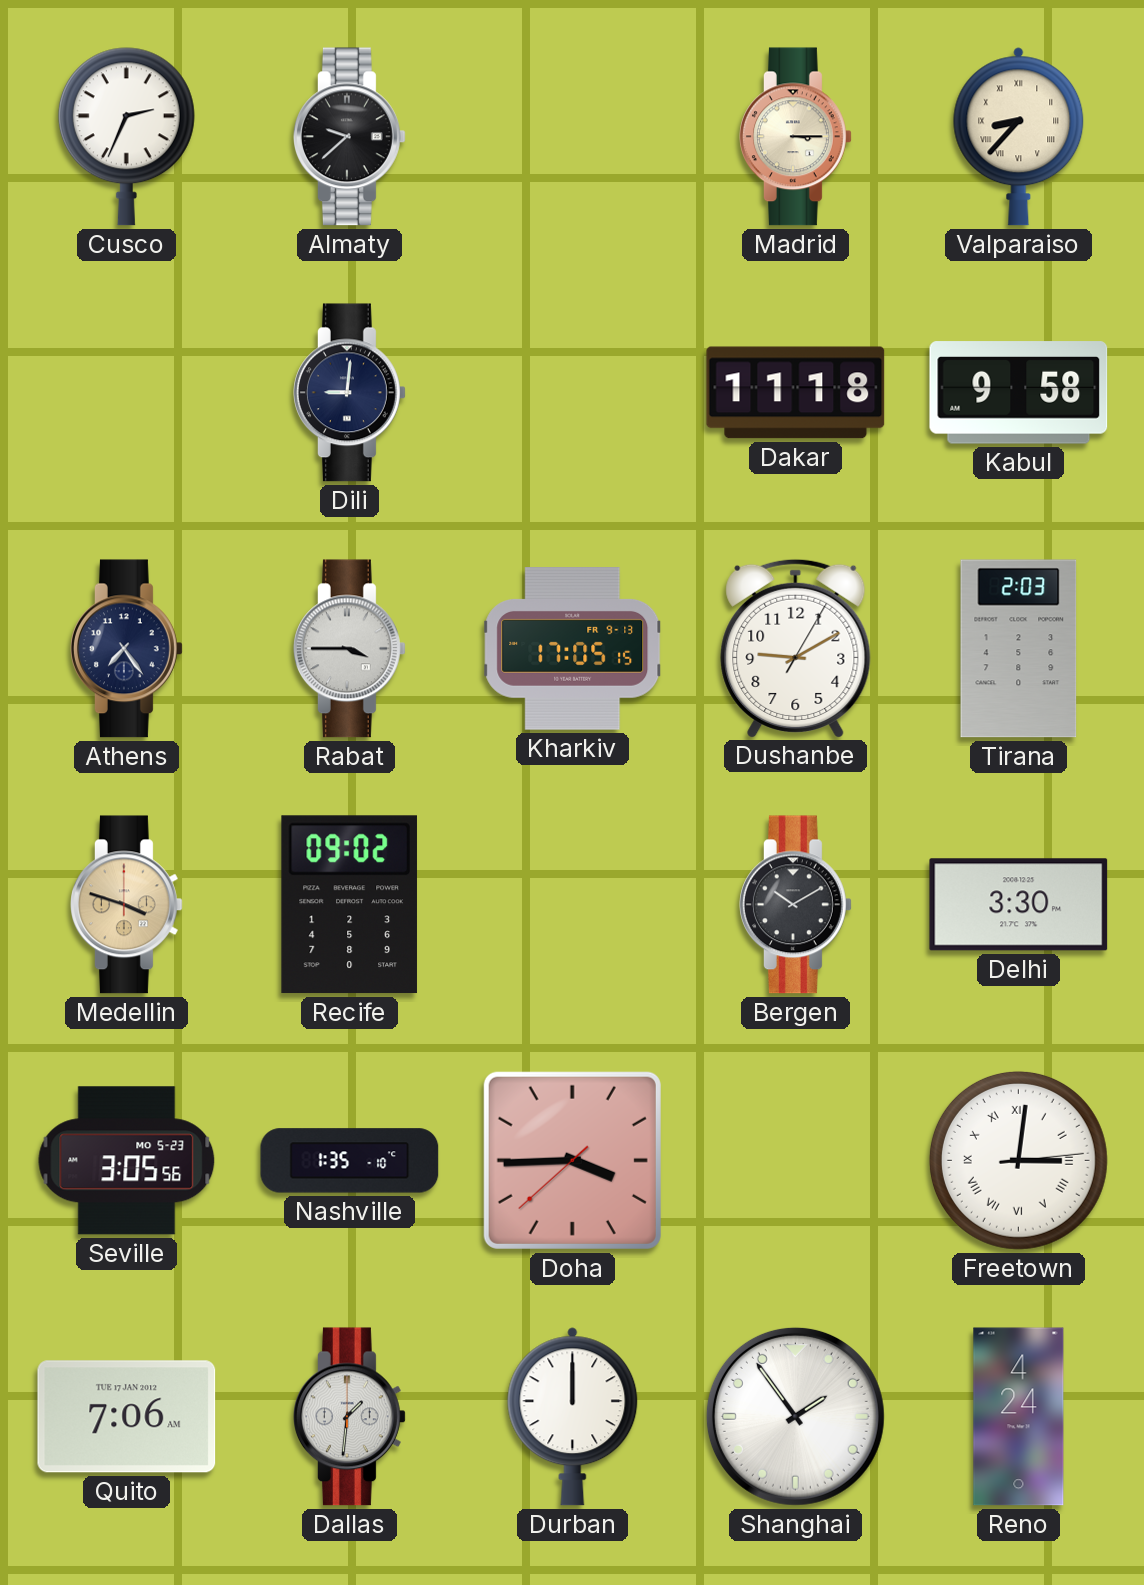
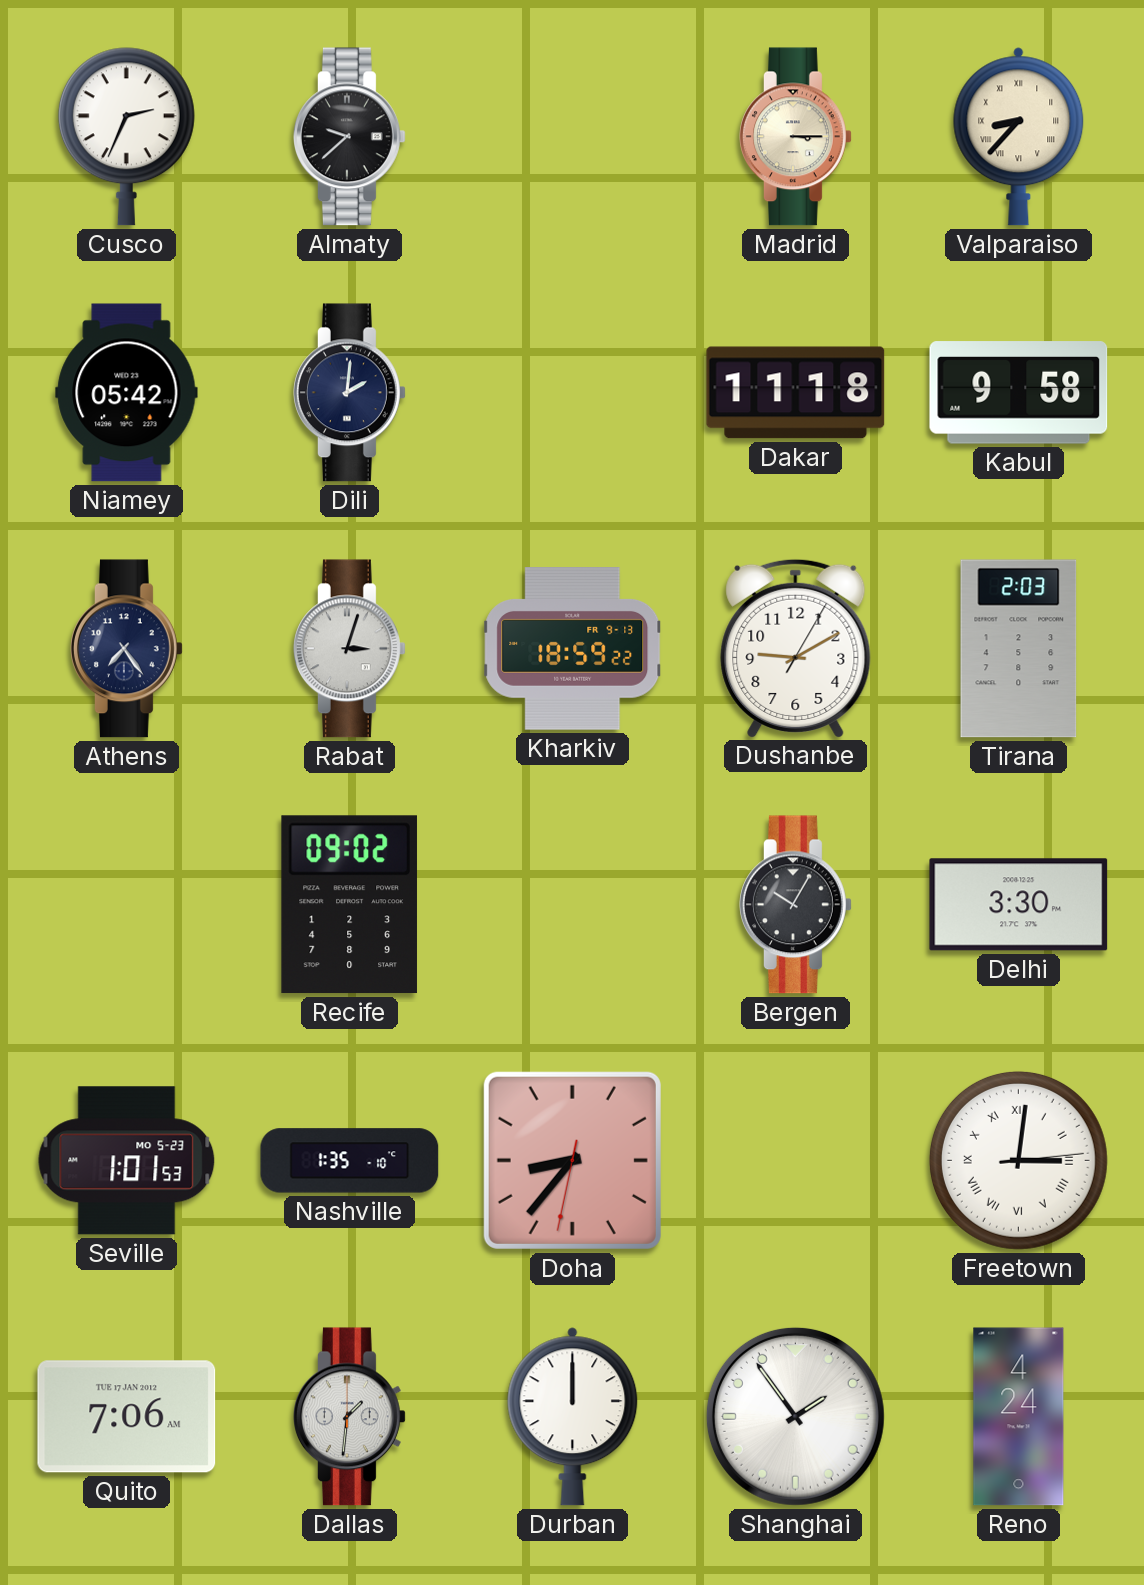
Niamey: none -> 05:42 (127, 393)
Dili: 9:01 -> 2:01 (350, 393)
Rabat: 3:45 -> 3:03 (350, 649)
Kharkiv: 17:05 -> 18:59 (573, 649)
Medellin: 3:48 -> none (127, 905)
Bergen: 10:10 -> 10:05 (796, 905)
Seville: 3:05 -> 1:01 (127, 1161)
Doha: 3:44 -> 8:36 (572, 1160)
